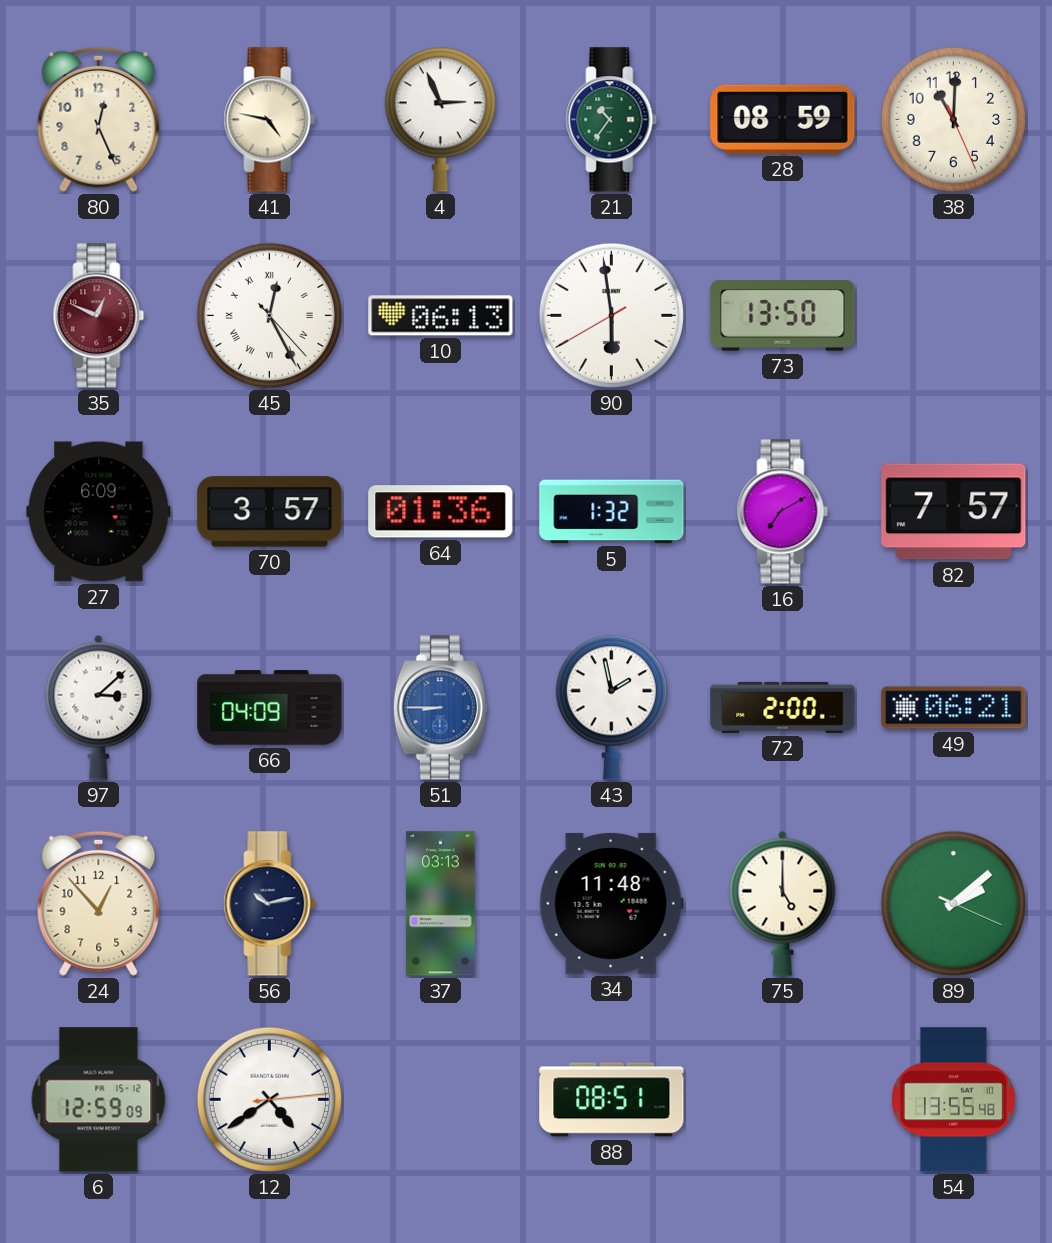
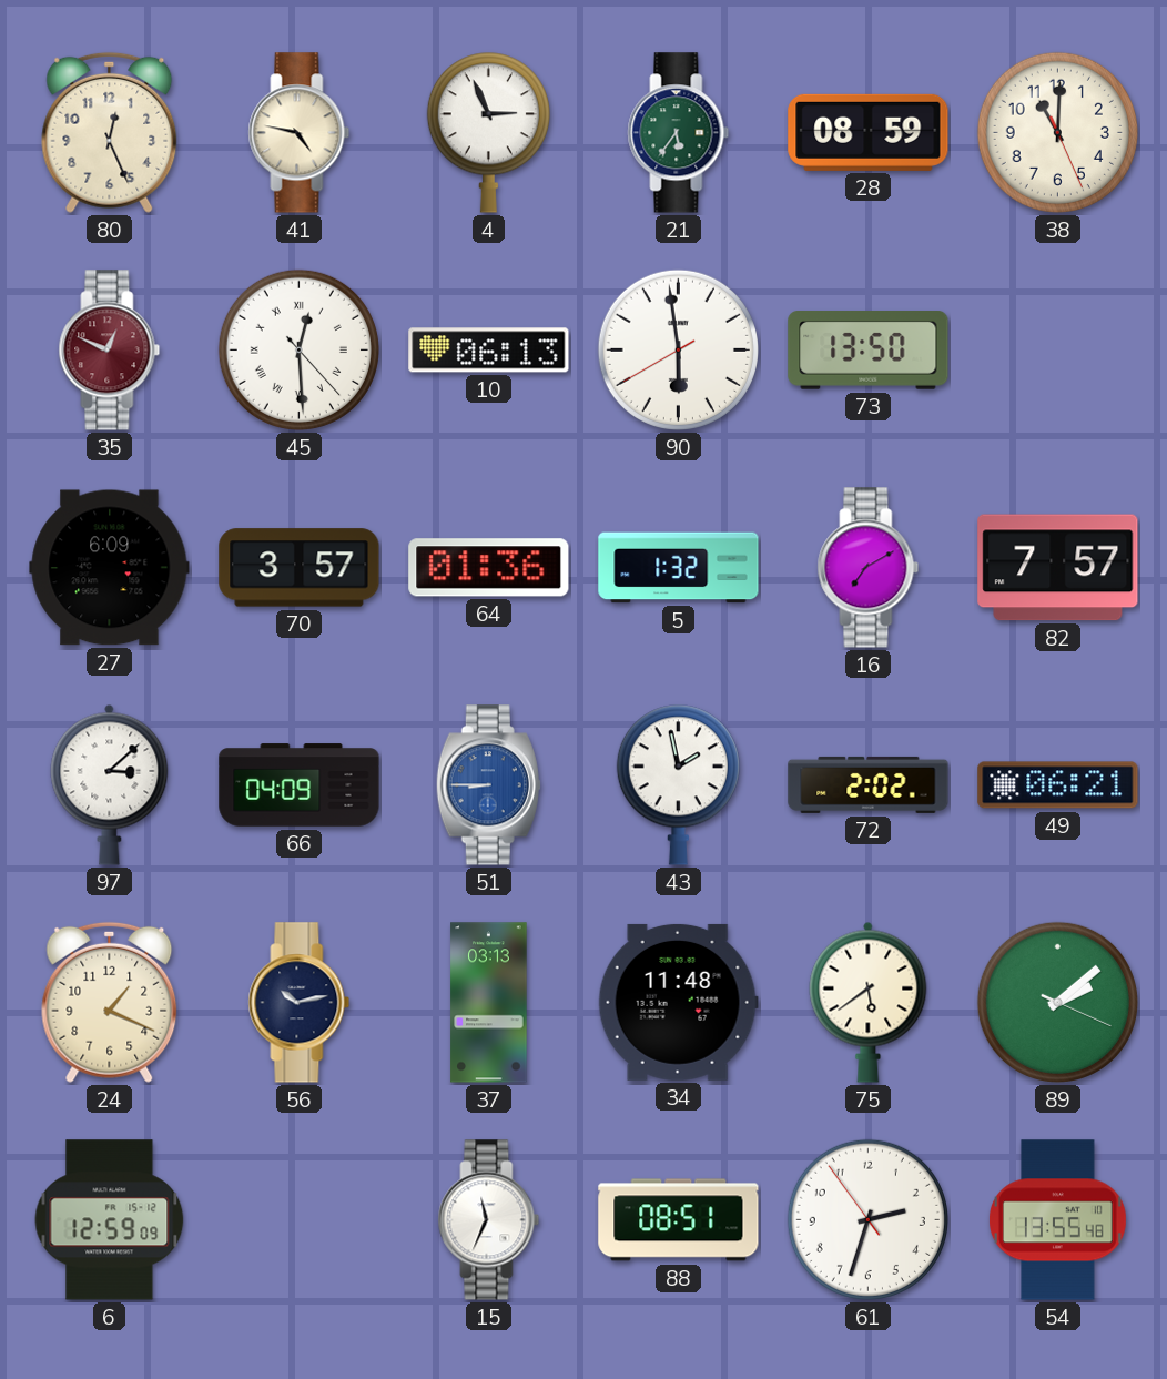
21: 10:36 -> 5:36 (679, 133)
45: 12:25 -> 12:29 (298, 349)
72: 2:00 -> 2:02 (869, 784)
24: 12:53 -> 1:19 (110, 1002)
75: 5:00 -> 5:39 (869, 1002)
12: 4:39 -> none (269, 1099)
15: none -> 11:34 (489, 1220)
61: none -> 2:32 (867, 1219)
